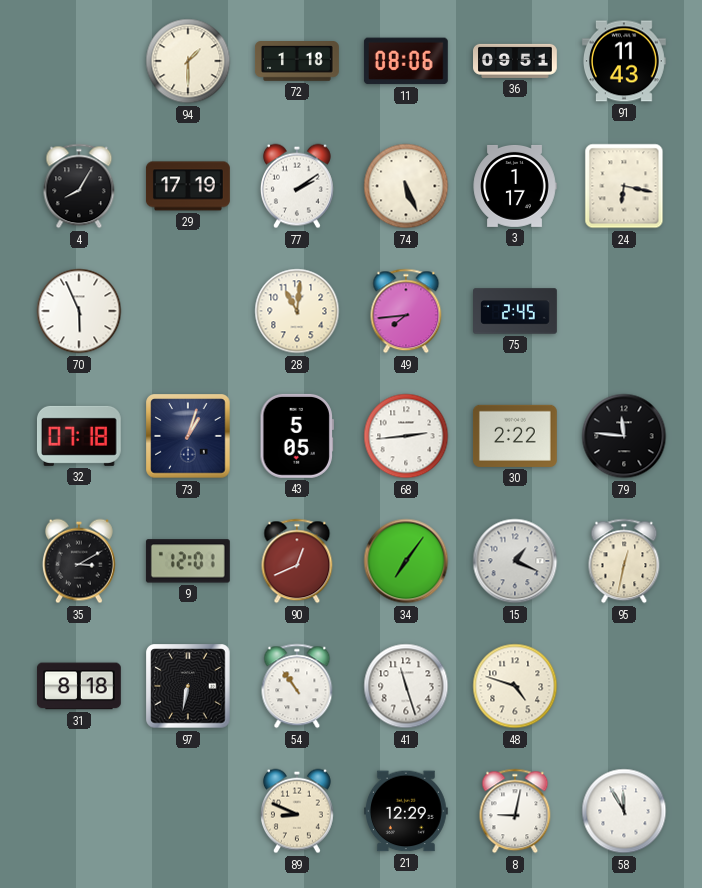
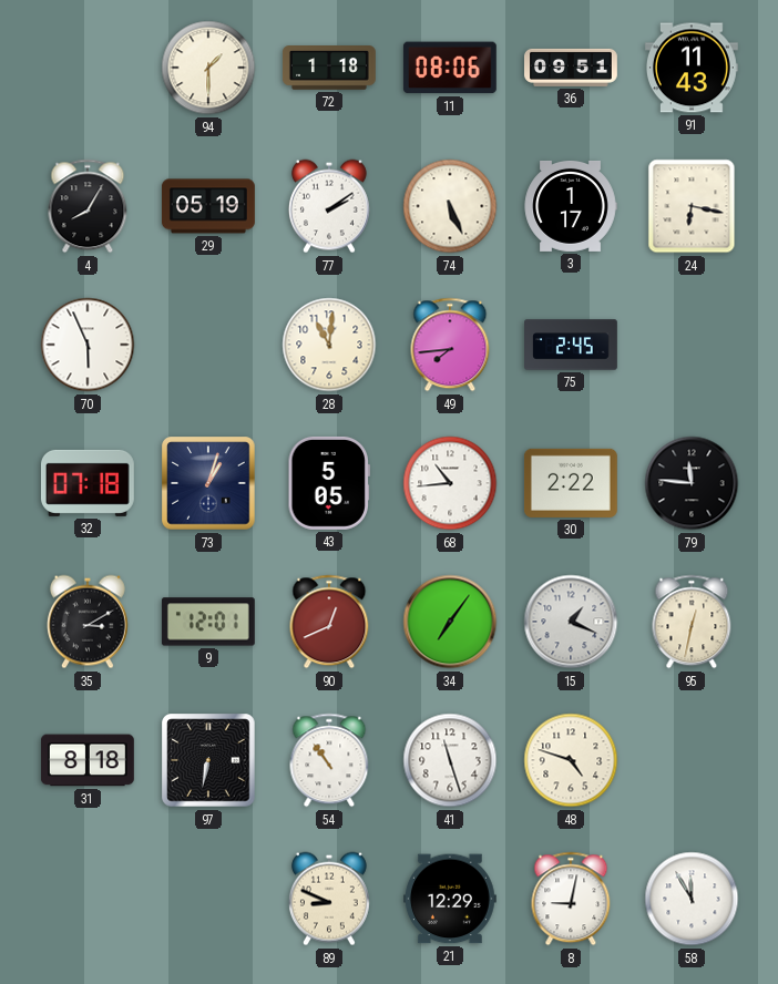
29: 17:19 -> 05:19 (208, 206)
68: 2:44 -> 10:44 (450, 483)
